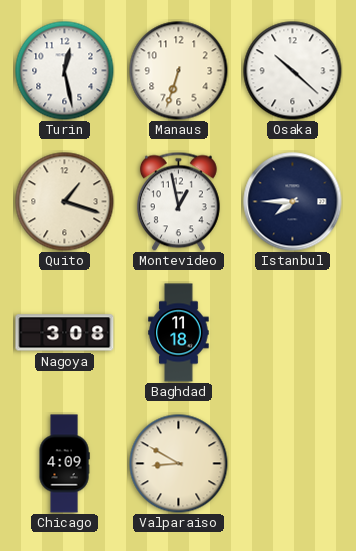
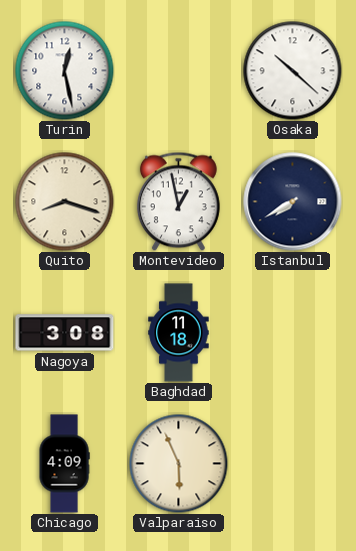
Manaus: 6:33 -> none (179, 71)
Quito: 1:18 -> 8:18 (65, 202)
Istanbul: 7:45 -> 7:40 (293, 202)
Valparaiso: 8:50 -> 5:56 (179, 464)
